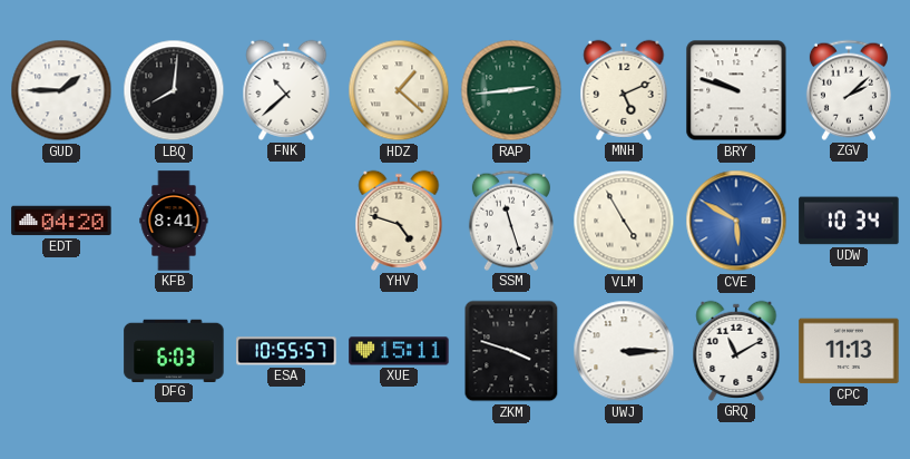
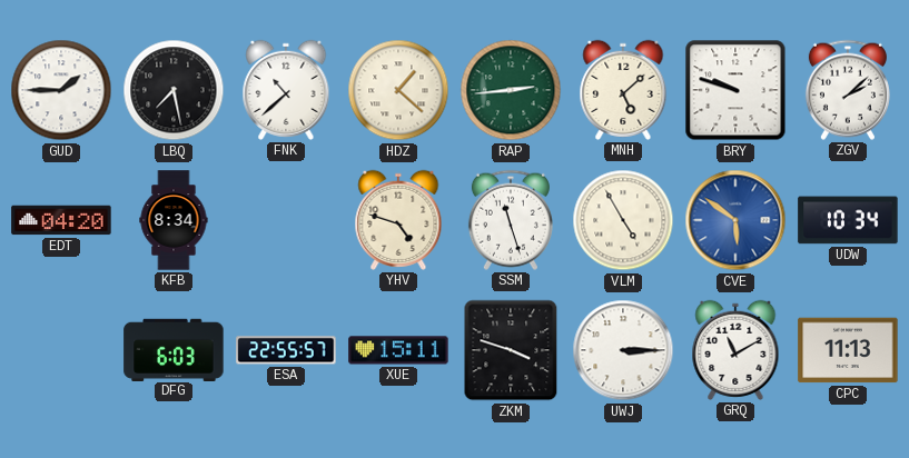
LBQ: 8:01 -> 7:28 (174, 90)
MNH: 5:11 -> 5:08 (623, 90)
KFB: 8:41 -> 8:34 (174, 220)
CVE: 5:50 -> 5:51 (735, 220)
ESA: 10:55 -> 22:55 (286, 350)
